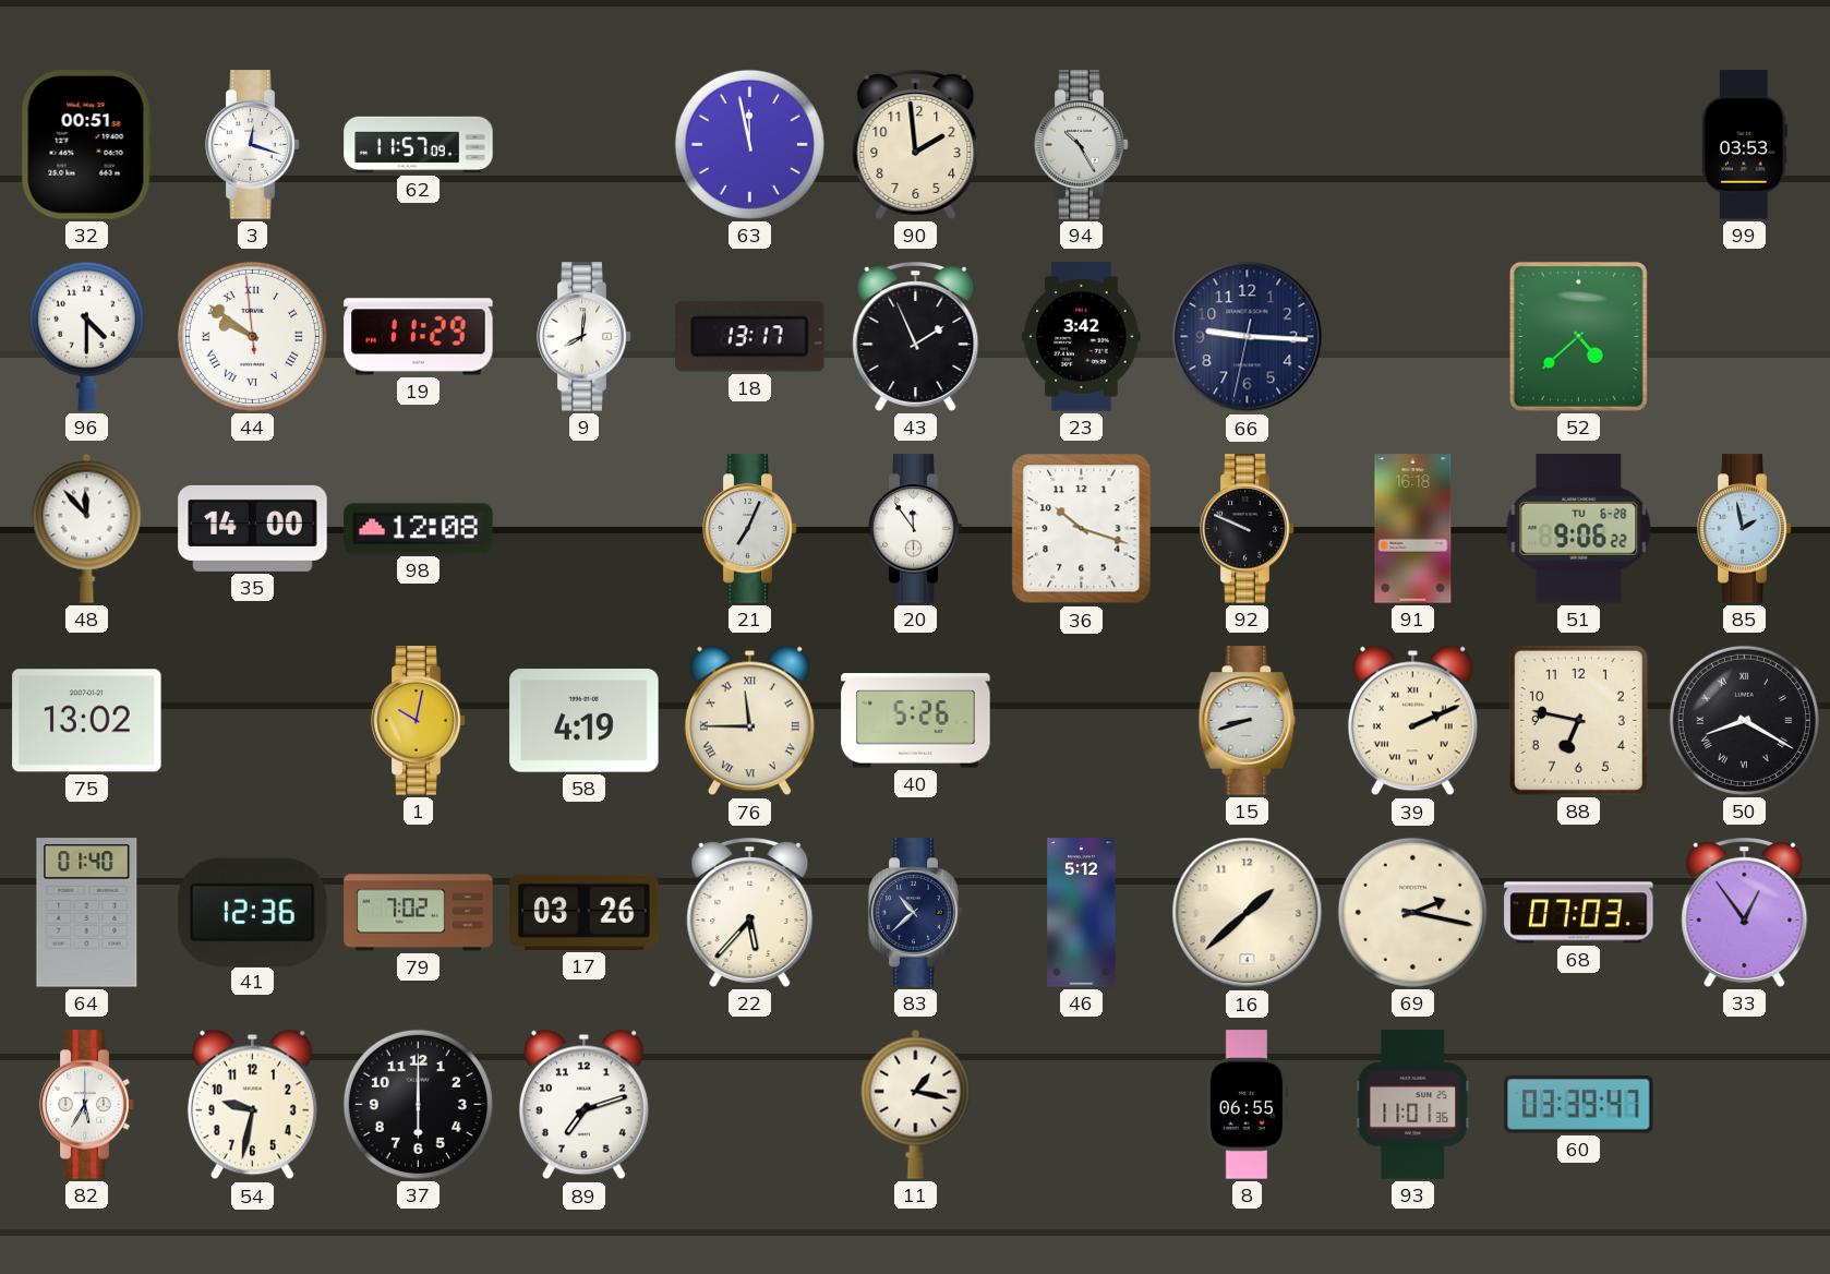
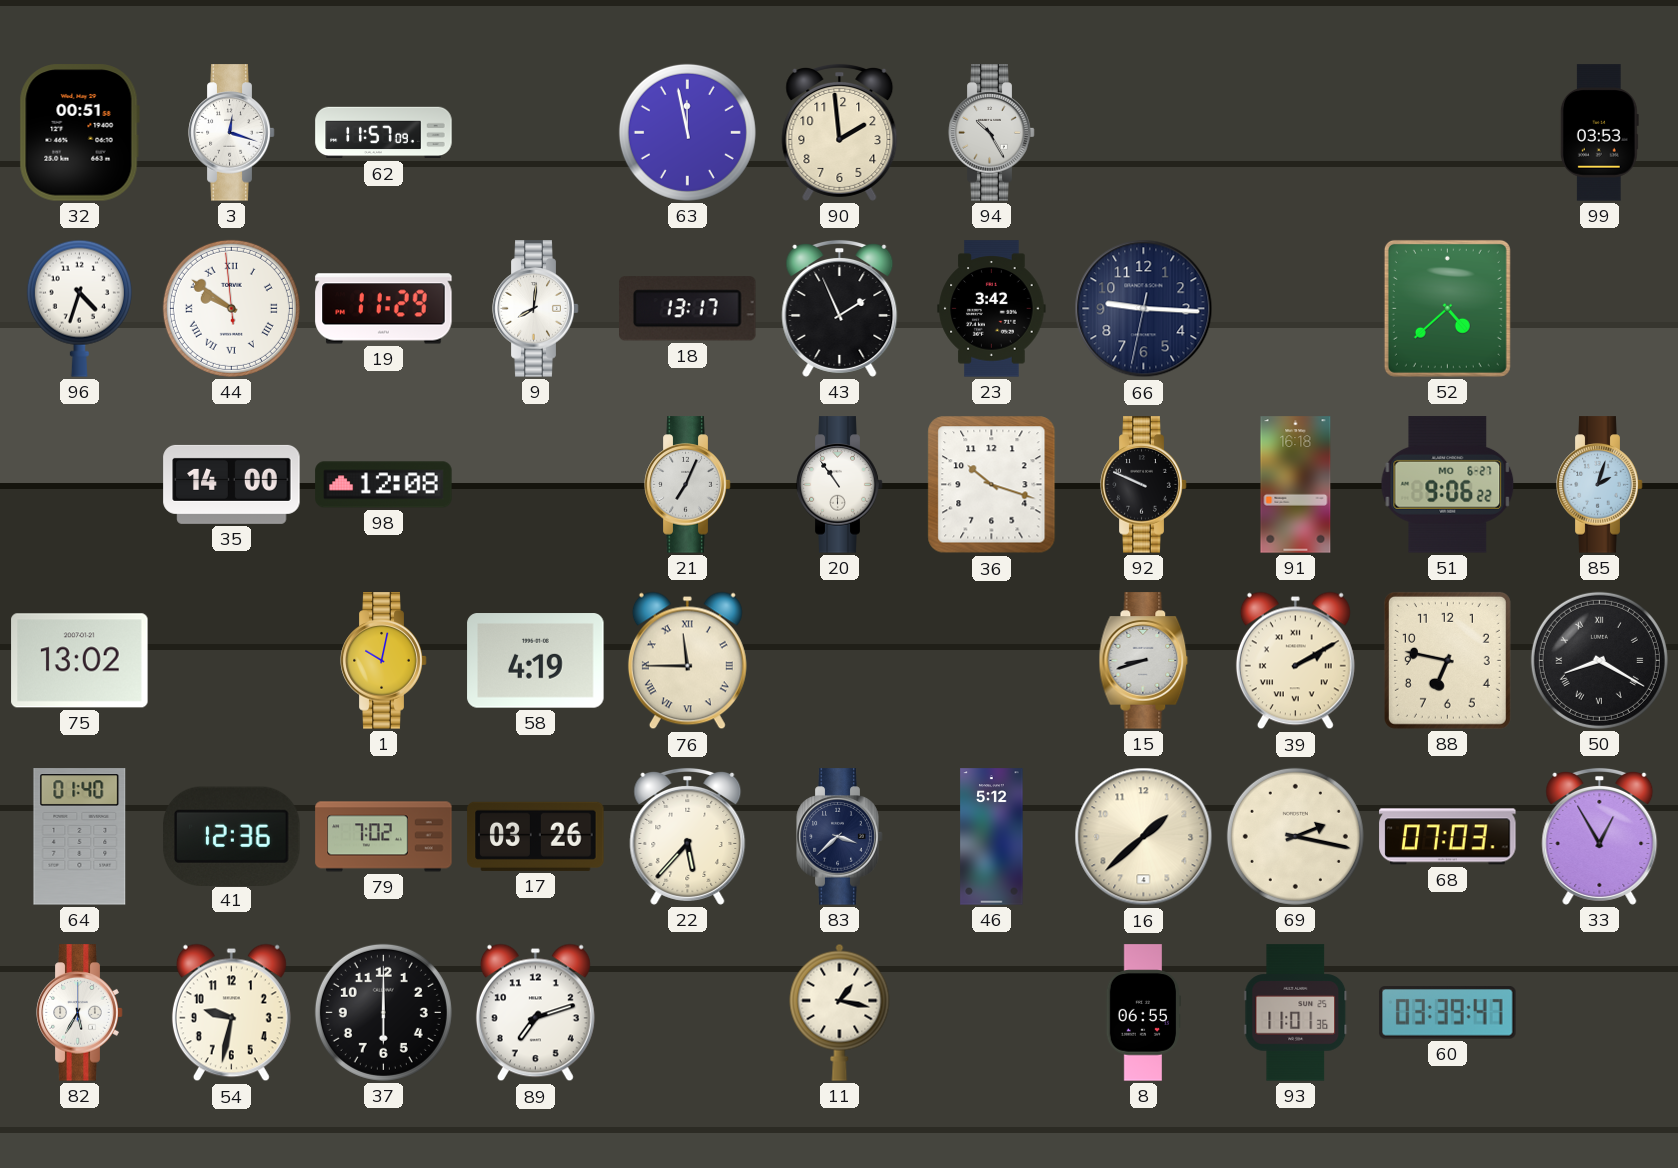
96: 4:30 -> 4:33 (79, 308)
48: 11:53 -> none (87, 528)
20: 11:54 -> 10:54 (840, 485)
51 date: TU 6-28 -> MO 6-27 (1448, 485)
85: 1:58 -> 2:03 (1600, 485)
40: 5:26 -> none (916, 721)
39: 2:11 -> 2:10 (1295, 661)
83: 10:38 -> 3:38 (840, 837)
33: 12:54 -> 12:55 (1600, 836)
